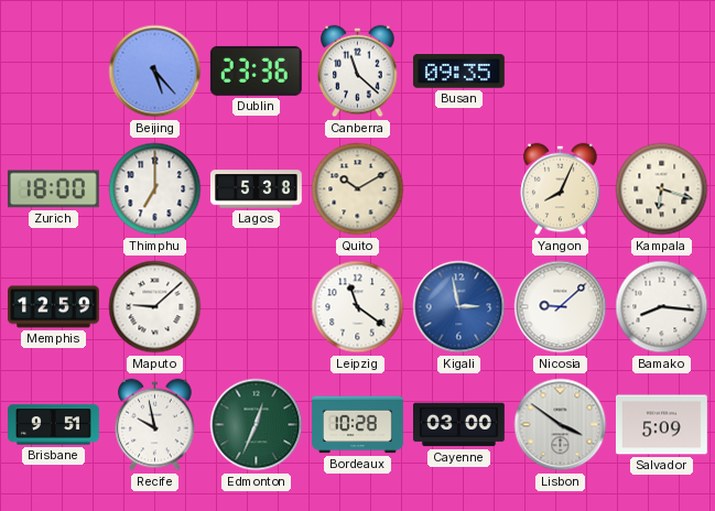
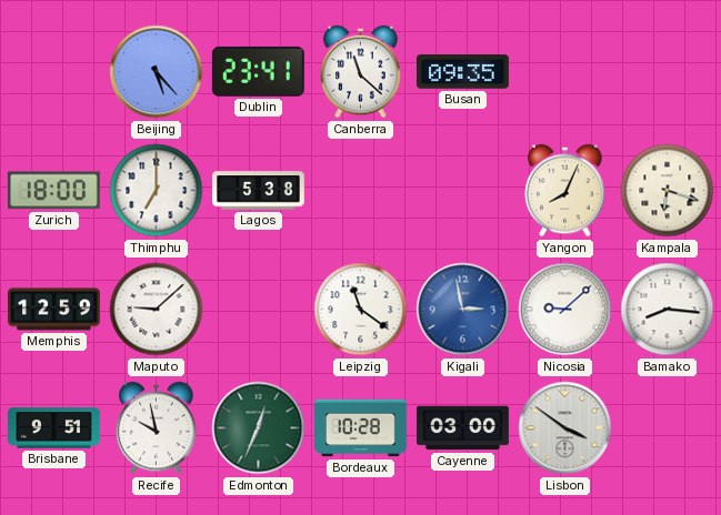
Dublin: 23:36 -> 23:41 (258, 71)
Quito: 10:10 -> none (358, 189)
Salvador: 5:09 -> none (661, 425)
